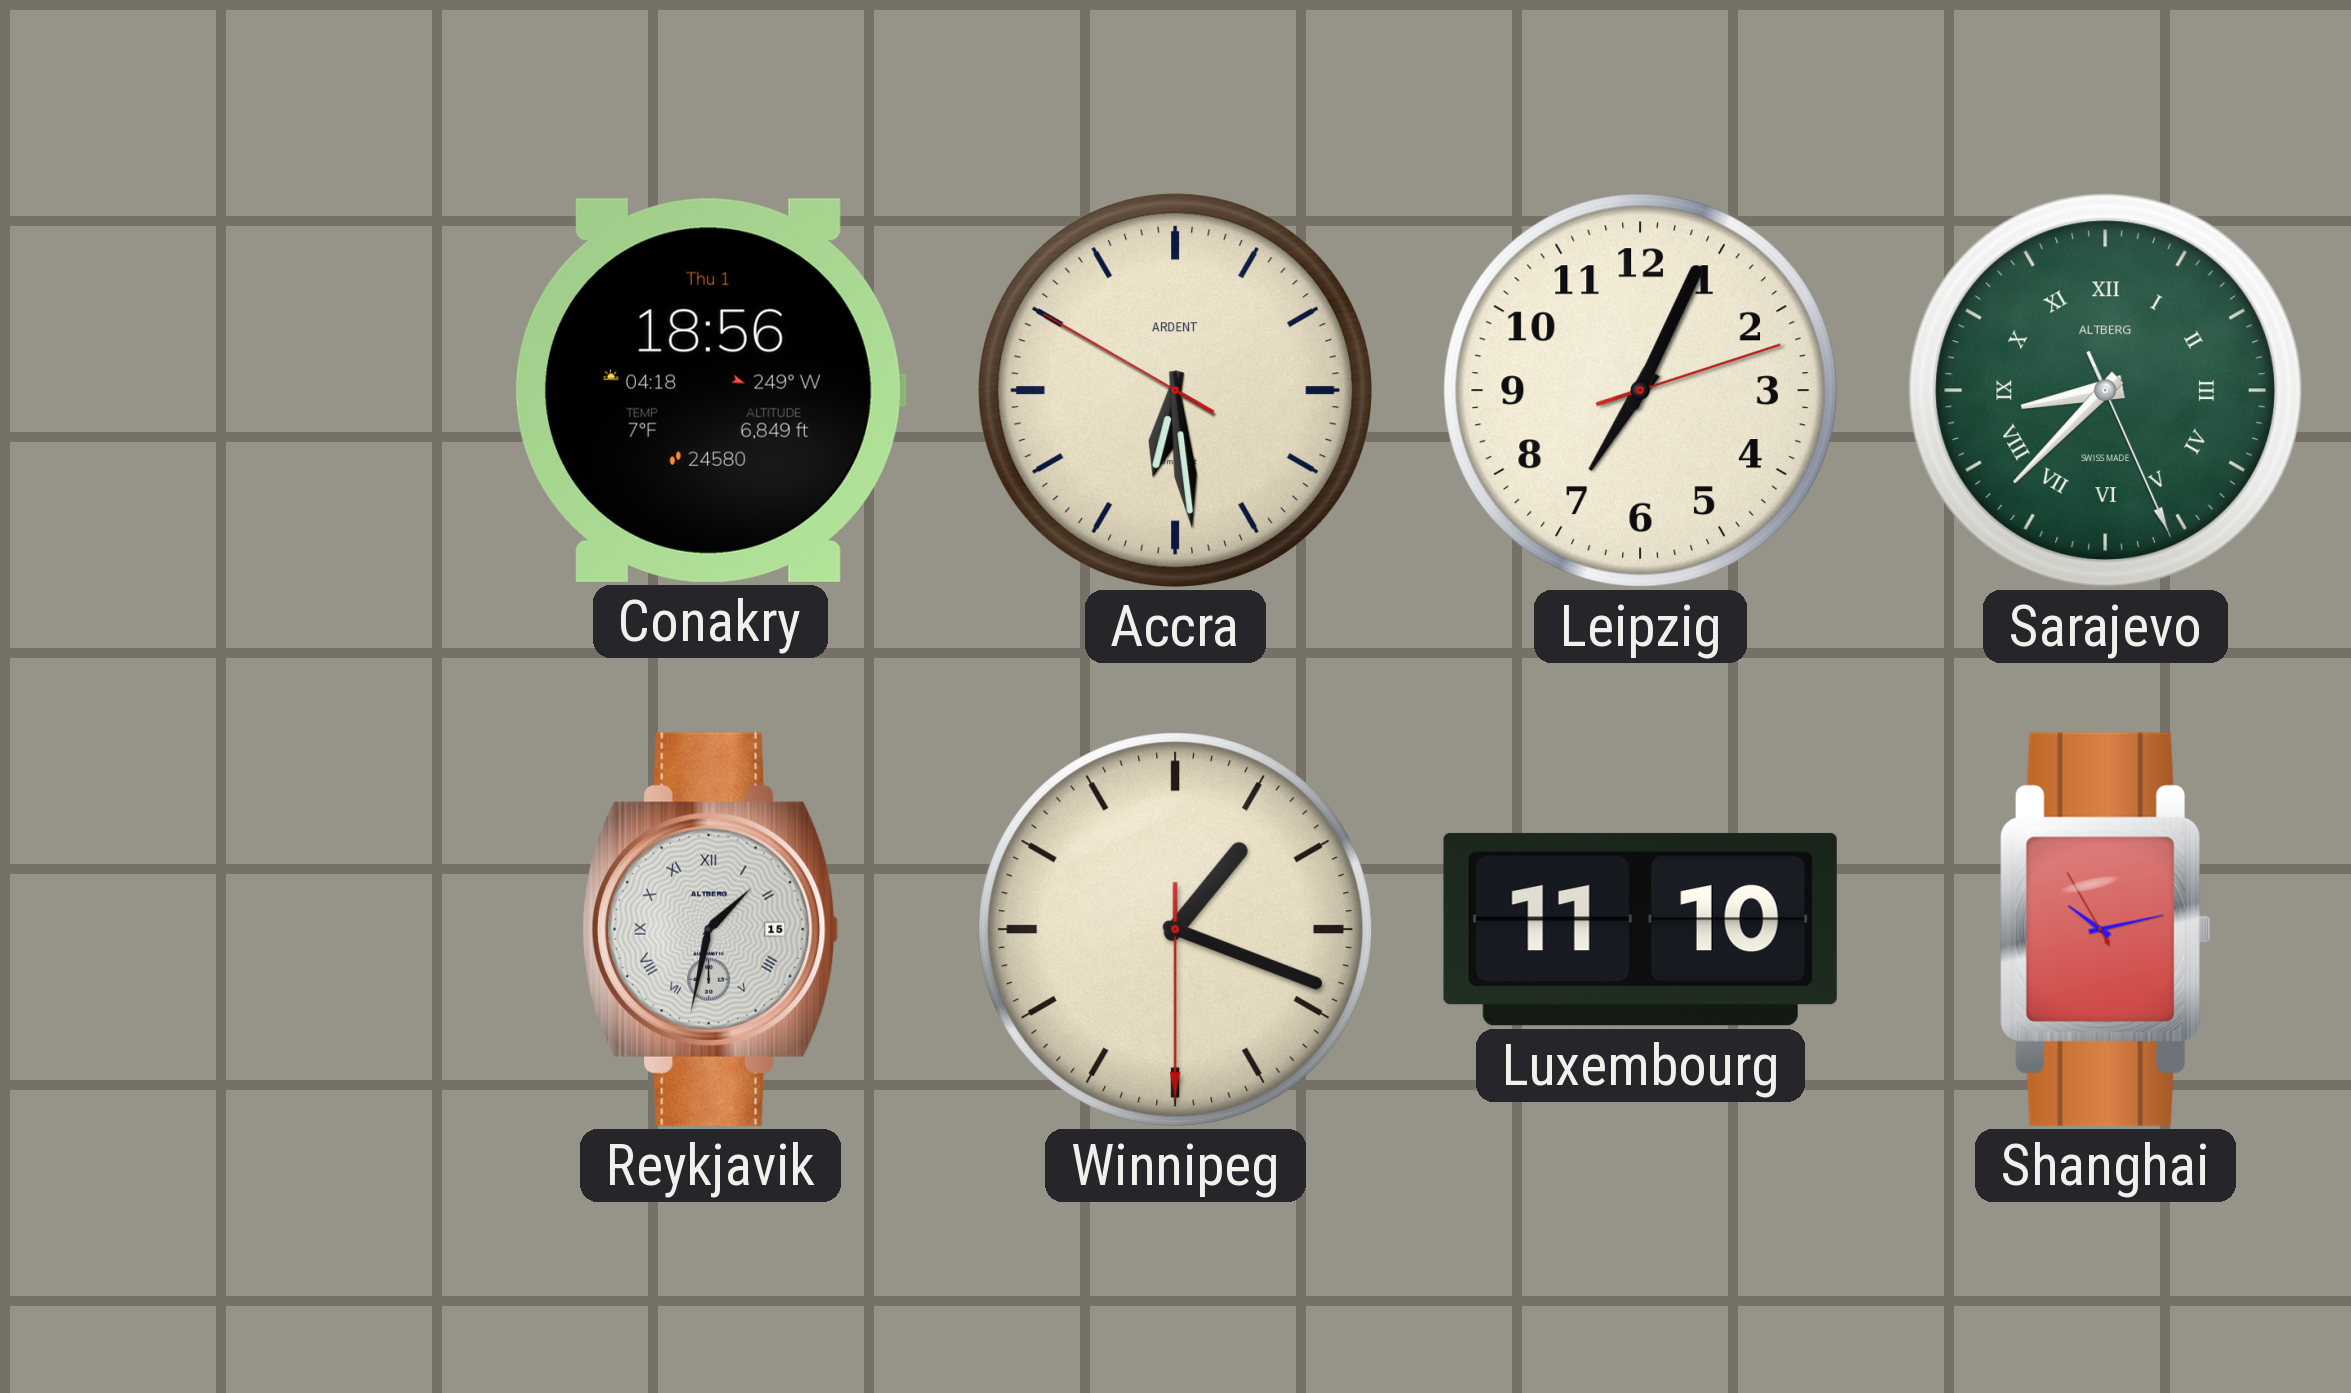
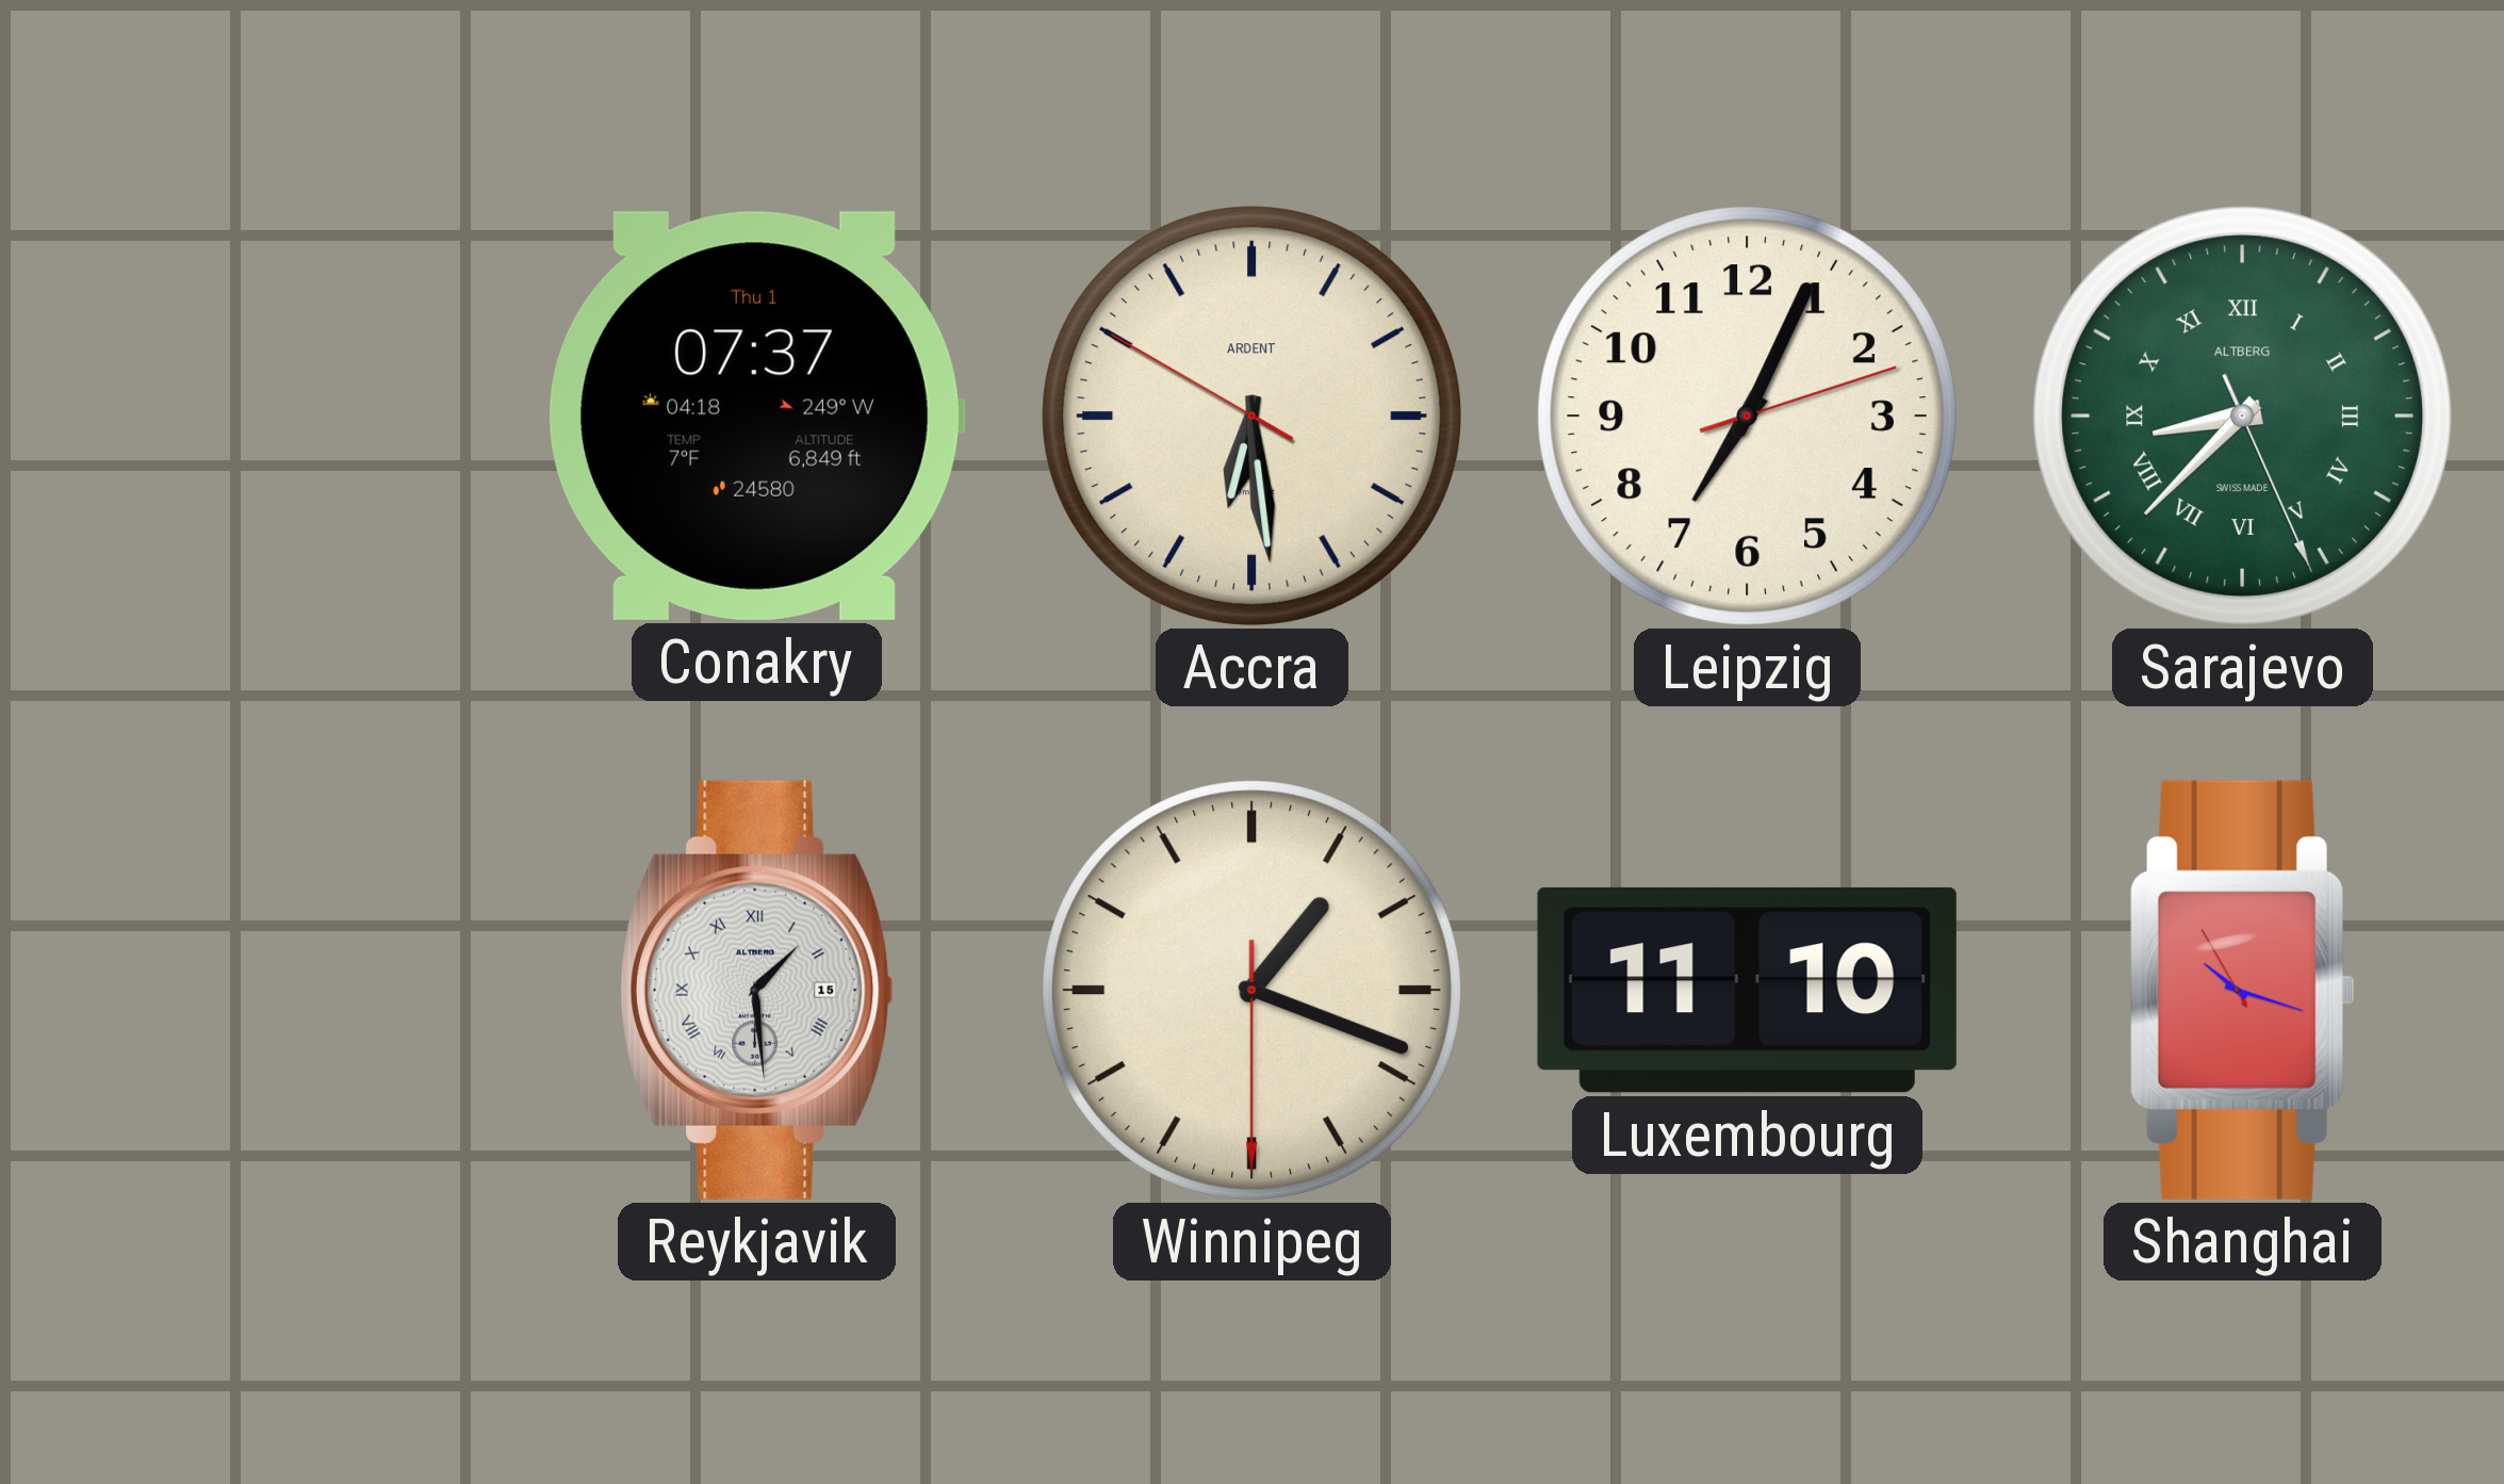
Conakry: 18:56 -> 07:37 (757, 415)
Reykjavik: 1:32 -> 1:29 (757, 990)
Shanghai: 10:12 -> 10:17 (2242, 990)
